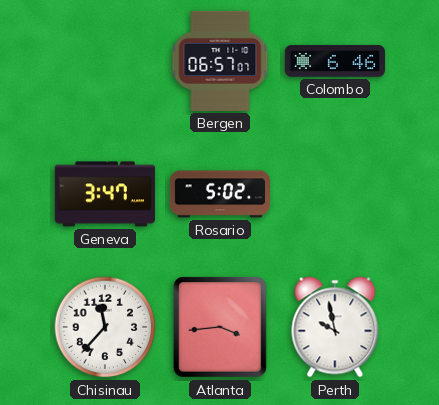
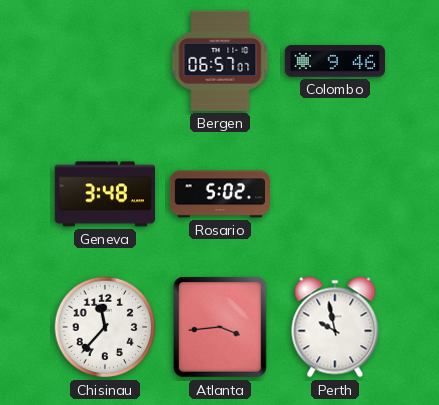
Colombo: 6:46 -> 9:46 (335, 61)
Geneva: 3:47 -> 3:48 (105, 194)
